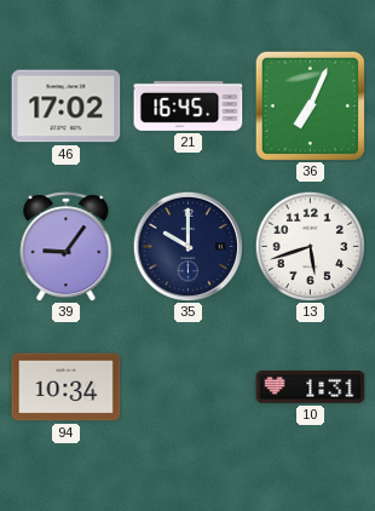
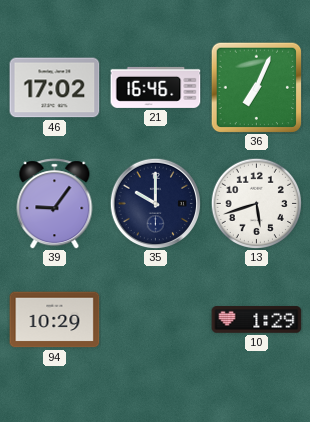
21: 16:45 -> 16:46 (156, 87)
94: 10:34 -> 10:29 (55, 320)
10: 1:31 -> 1:29 (257, 320)
